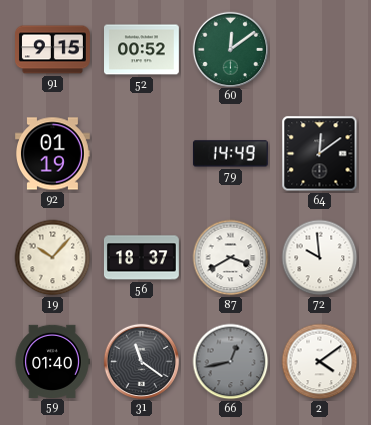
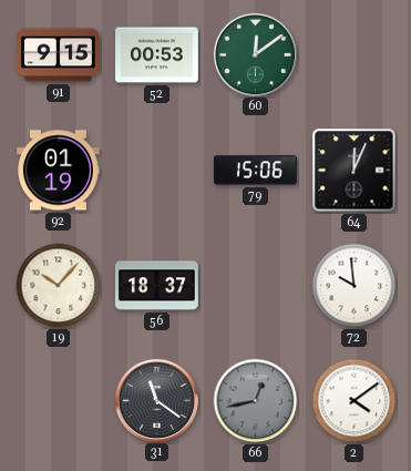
52: 00:52 -> 00:53 (157, 55)
79: 14:49 -> 15:06 (255, 171)
64: 12:09 -> 12:04 (355, 171)
87: 3:40 -> none (231, 258)
59: 01:40 -> none (52, 361)
